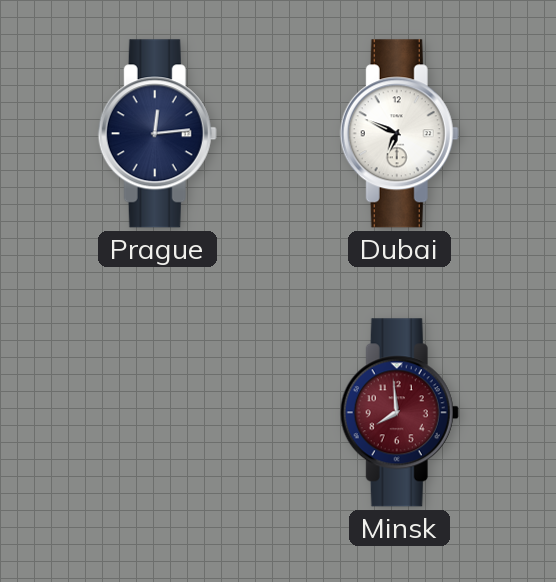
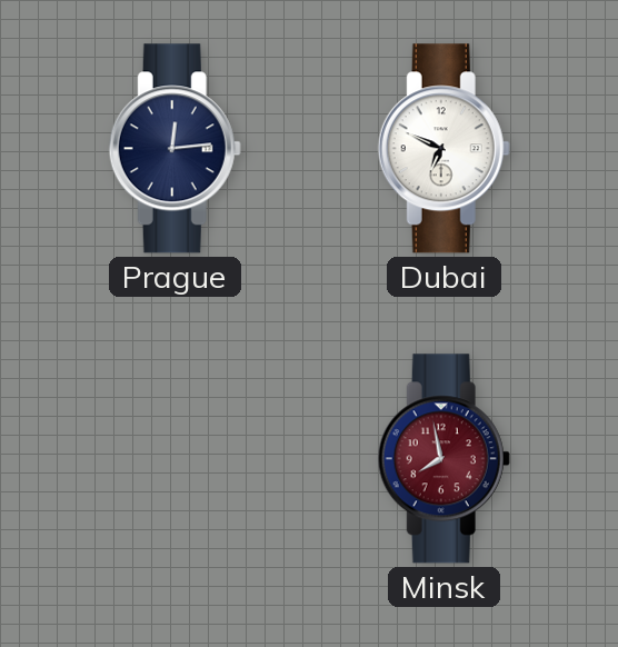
Minsk: 7:59 -> 7:58 (443, 459)
